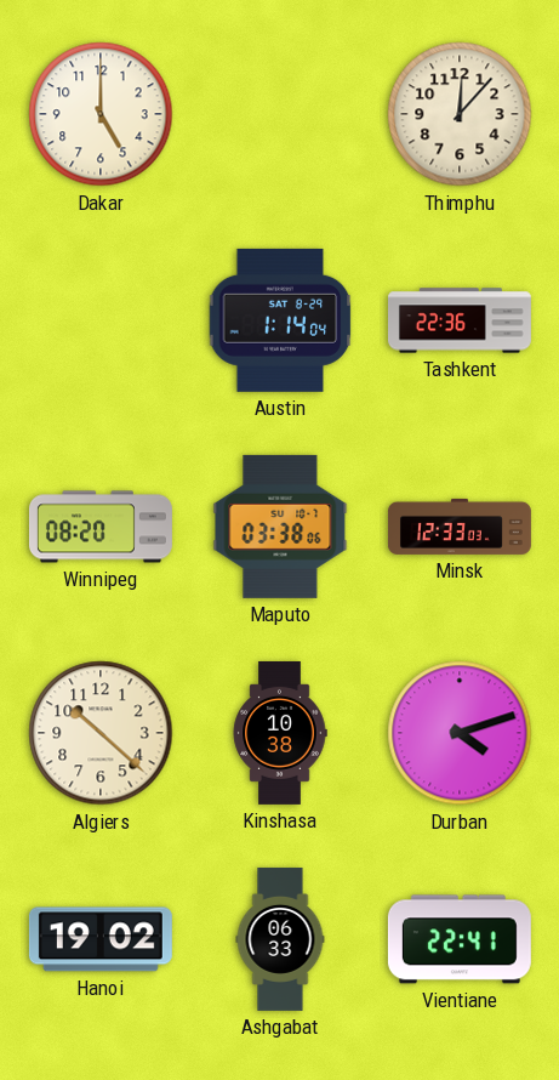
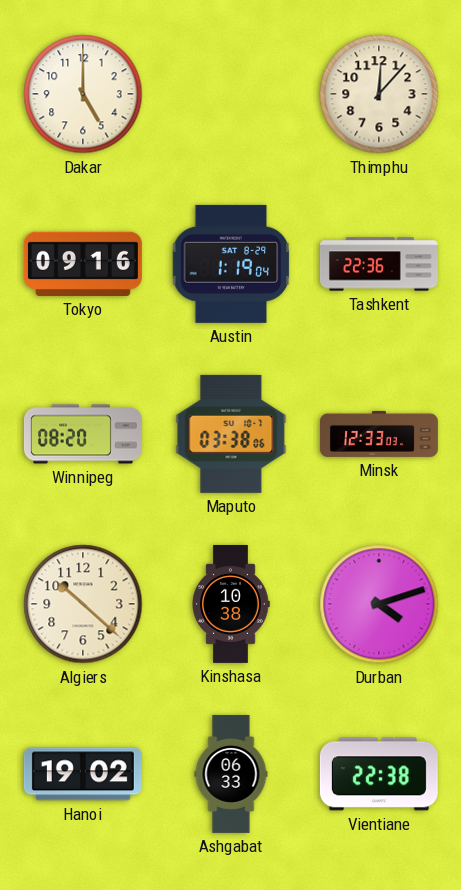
Tokyo: none -> 09:16 (83, 264)
Austin: 1:14 -> 1:19 (231, 264)
Vientiane: 22:41 -> 22:38 (379, 774)
